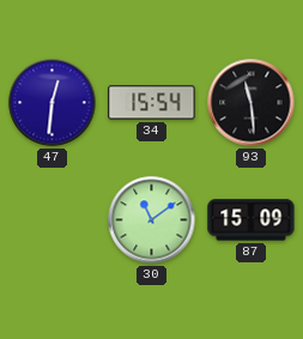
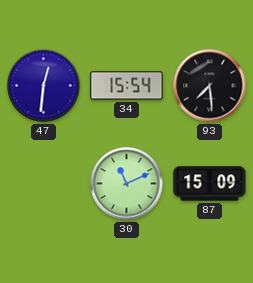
93: 11:29 -> 7:29 (210, 86)
30: 11:09 -> 11:11 (127, 184)
